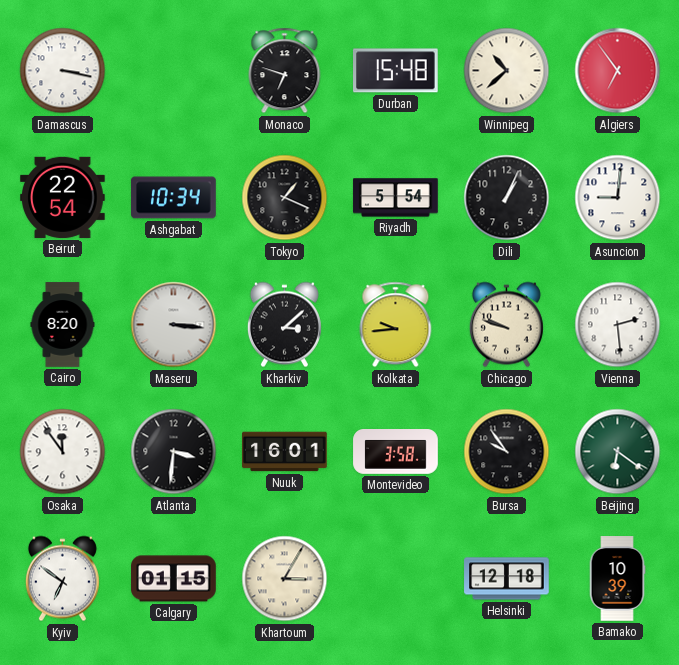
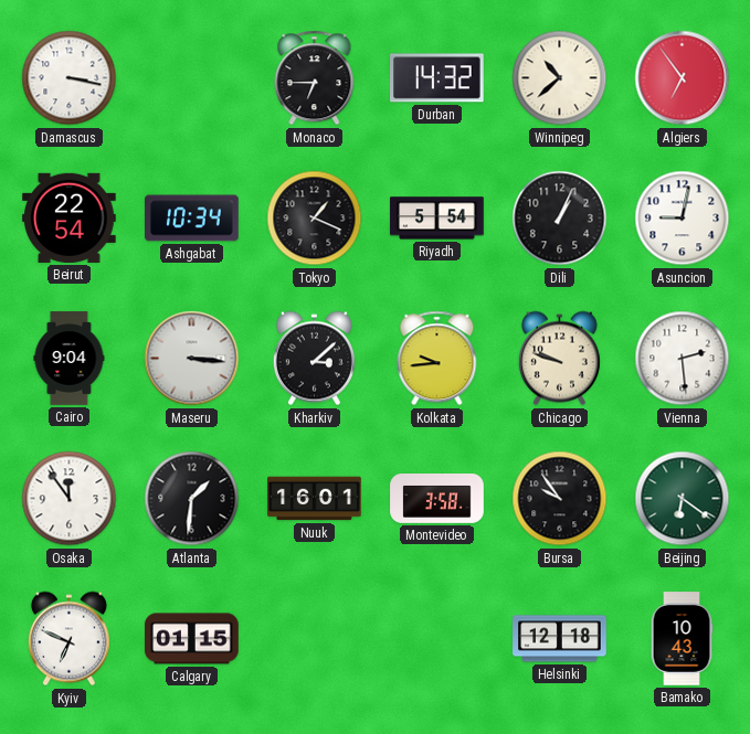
Monaco: 6:48 -> 6:45 (315, 78)
Durban: 15:48 -> 14:32 (437, 78)
Asuncion: 9:01 -> 9:02 (683, 219)
Cairo: 8:20 -> 9:04 (70, 359)
Atlanta: 3:31 -> 1:31 (192, 499)
Kyiv: 6:51 -> 6:49 (68, 639)
Khartoum: 3:05 -> none (285, 579)
Bamako: 10:39 -> 10:43 (682, 639)
